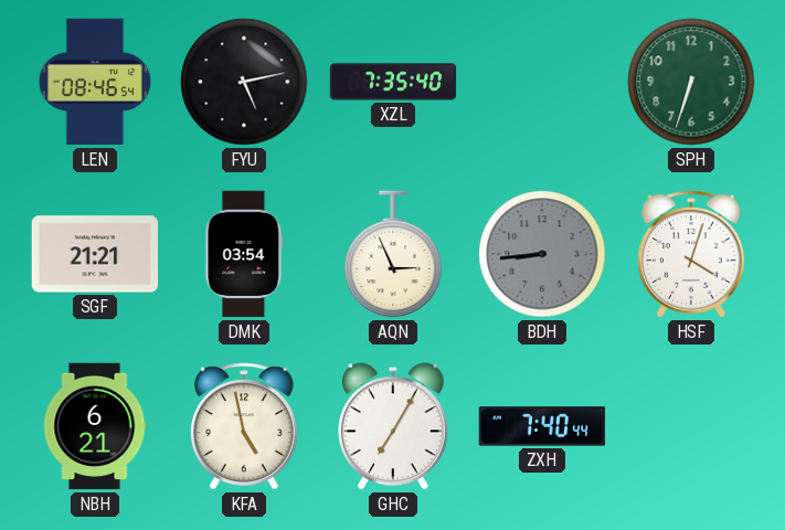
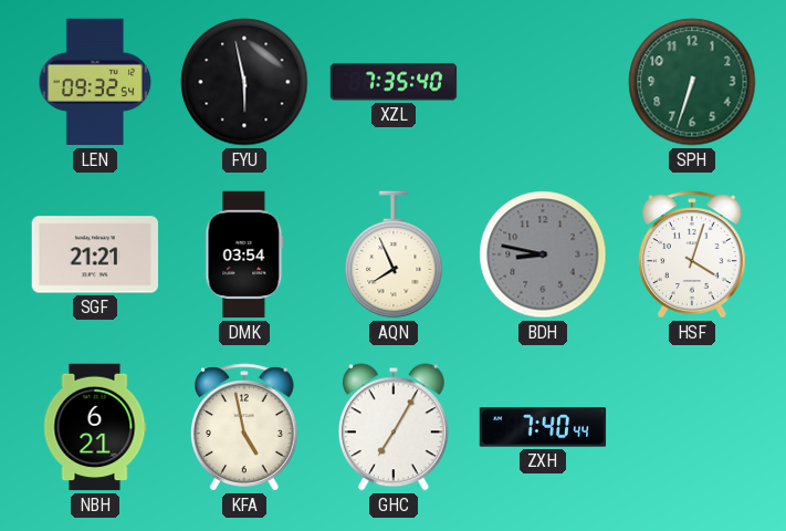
LEN: 08:46 -> 09:32 (95, 82)
FYU: 5:13 -> 5:58 (244, 82)
AQN: 2:56 -> 7:56 (394, 254)
BDH: 8:44 -> 8:47 (543, 254)
